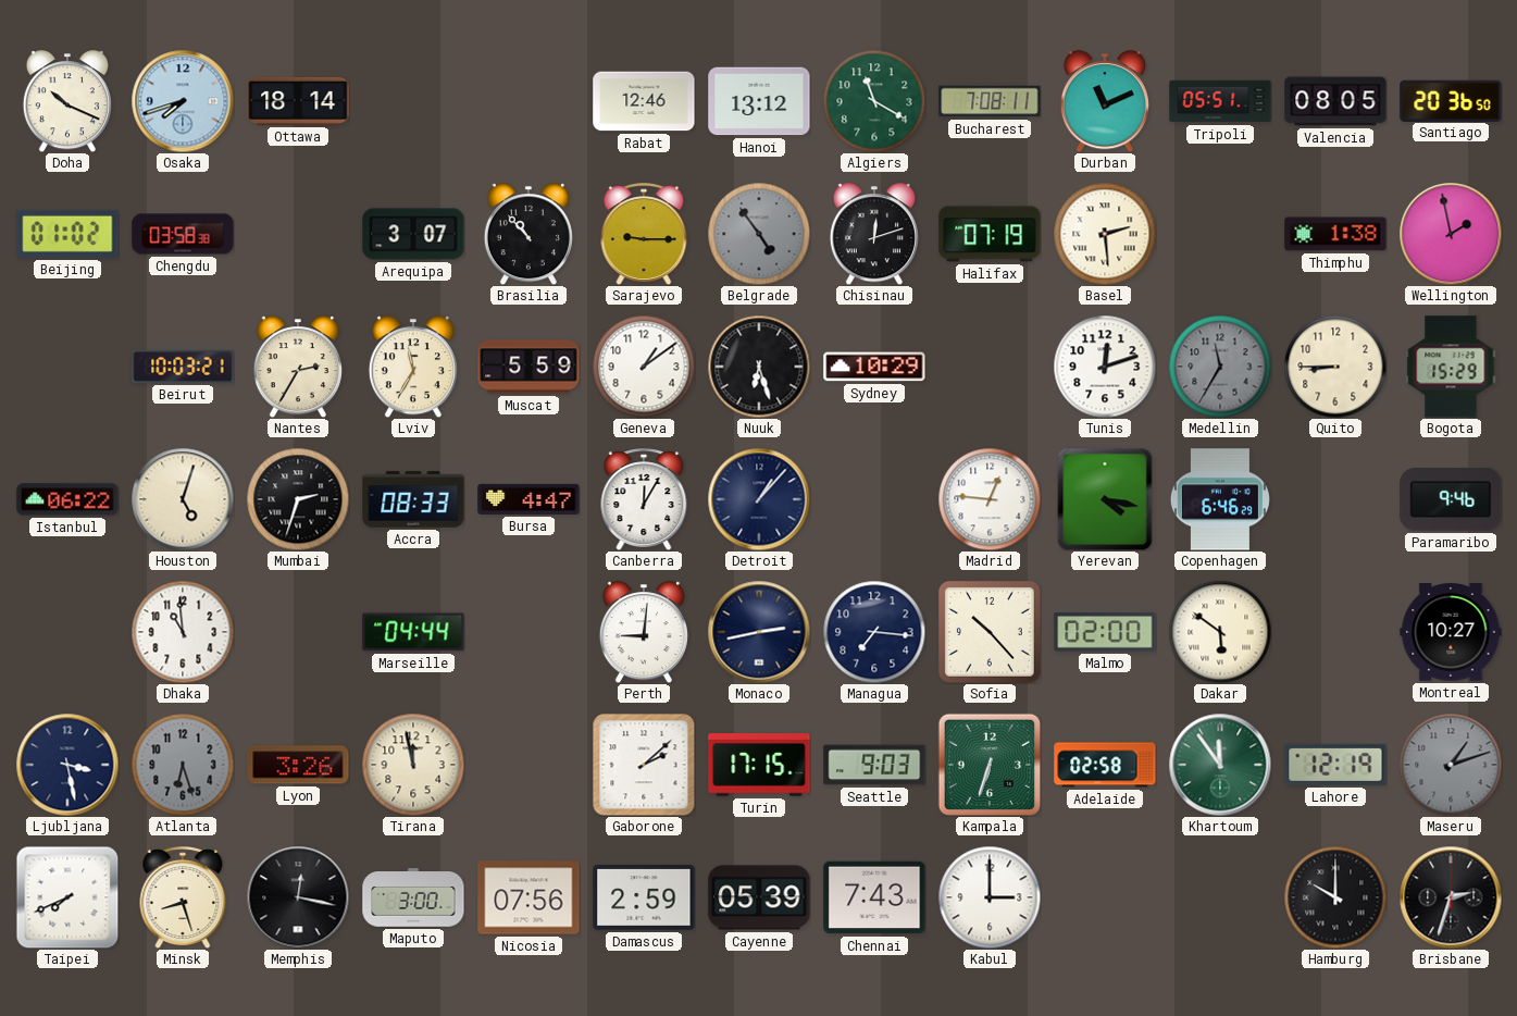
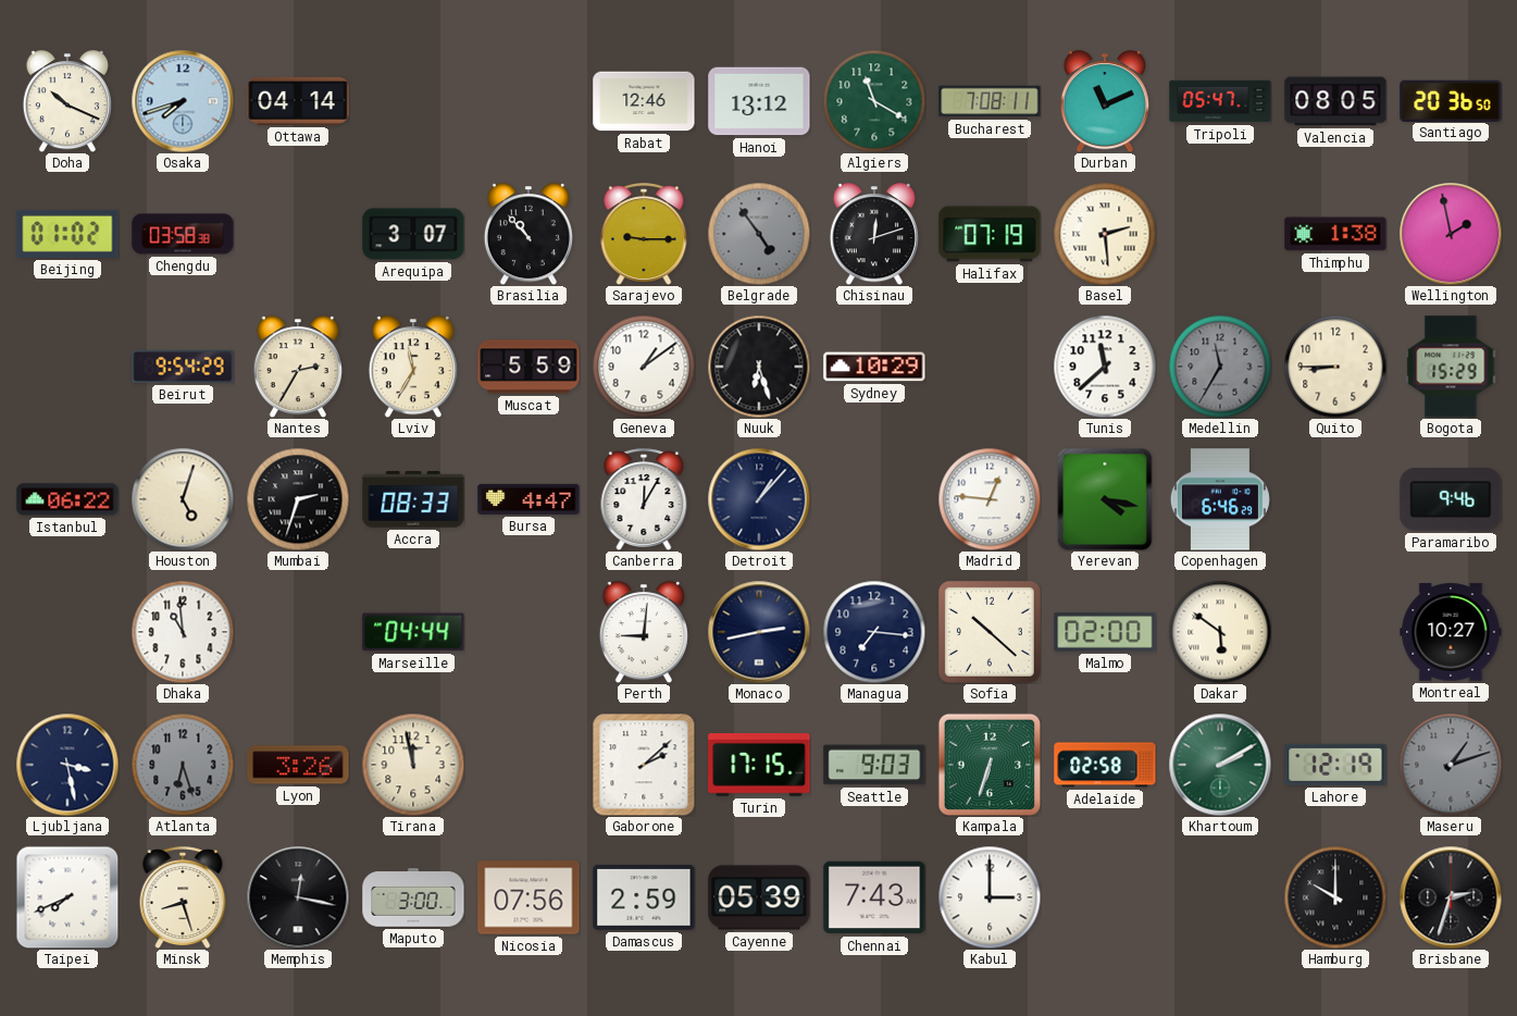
Ottawa: 18:14 -> 04:14 (298, 101)
Tripoli: 05:51 -> 05:47 (1220, 101)
Beirut: 10:03 -> 9:54 (183, 367)
Tunis: 12:12 -> 11:38 (1105, 367)
Sofia: 10:23 -> 10:22 (990, 632)
Khartoum: 11:54 -> 2:10 (1220, 765)
